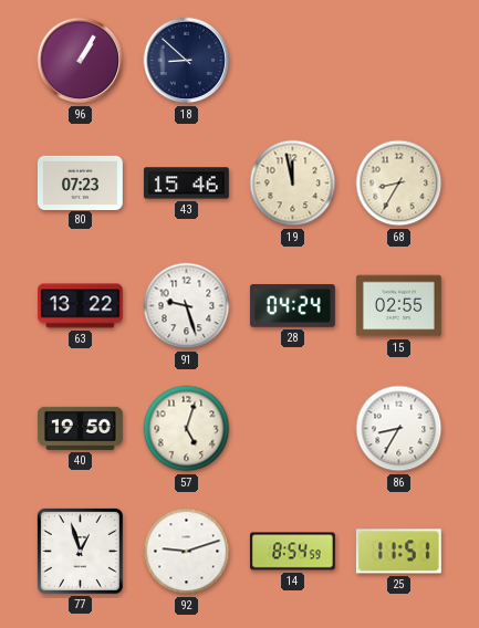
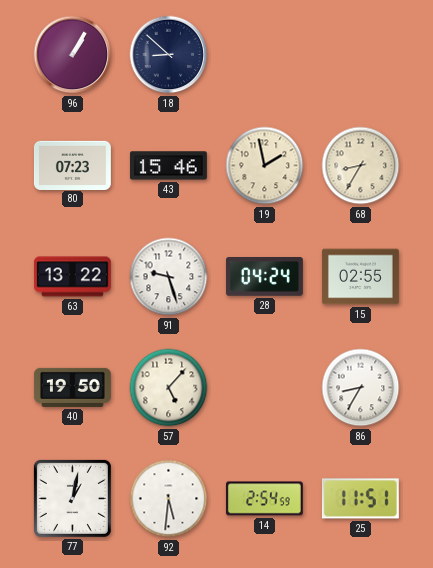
19: 11:58 -> 1:58 (265, 166)
57: 5:03 -> 5:07 (169, 388)
77: 12:57 -> 1:02 (72, 498)
92: 9:12 -> 5:31 (169, 499)
14: 8:54 -> 2:54 (264, 499)
